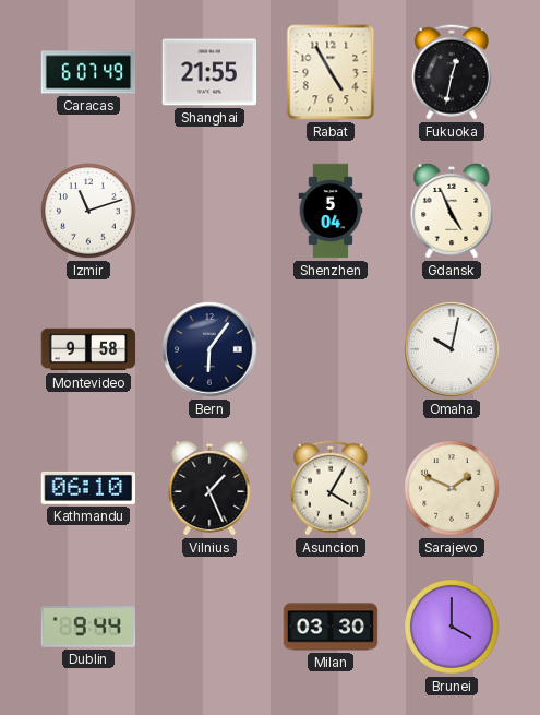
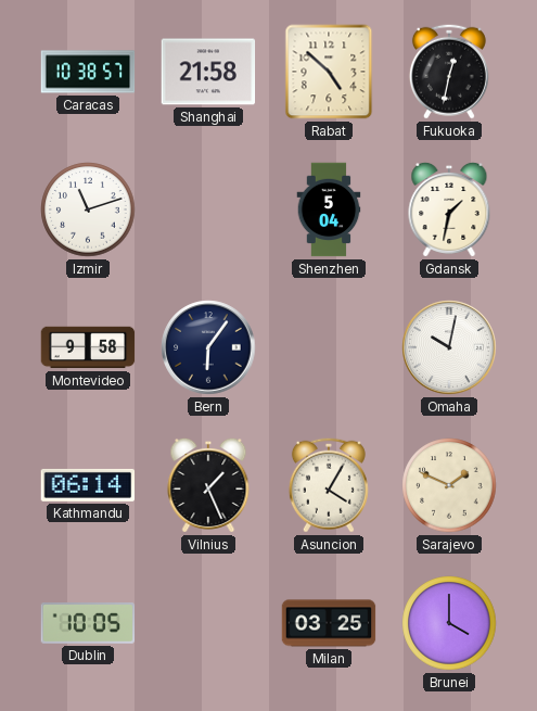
Caracas: 6:07 -> 10:38 (88, 72)
Shanghai: 21:55 -> 21:58 (208, 72)
Rabat: 4:55 -> 4:52 (329, 72)
Gdansk: 4:56 -> 1:32 (449, 210)
Kathmandu: 06:10 -> 06:14 (88, 485)
Dublin: 9:44 -> 10:05 (88, 624)
Milan: 03:30 -> 03:25 (329, 623)
